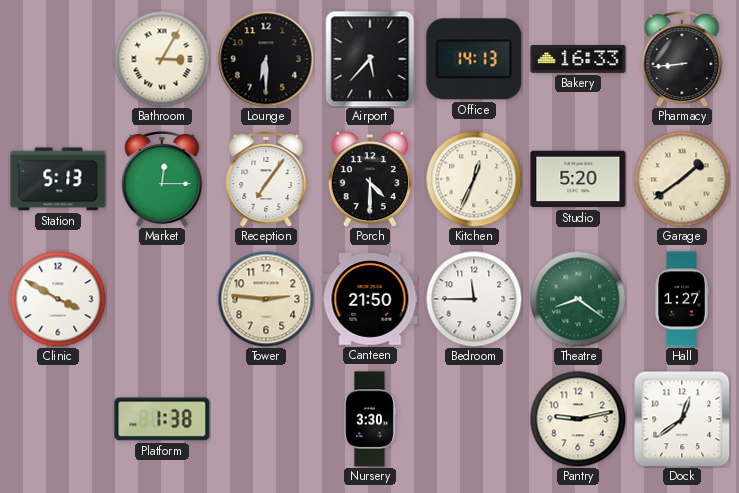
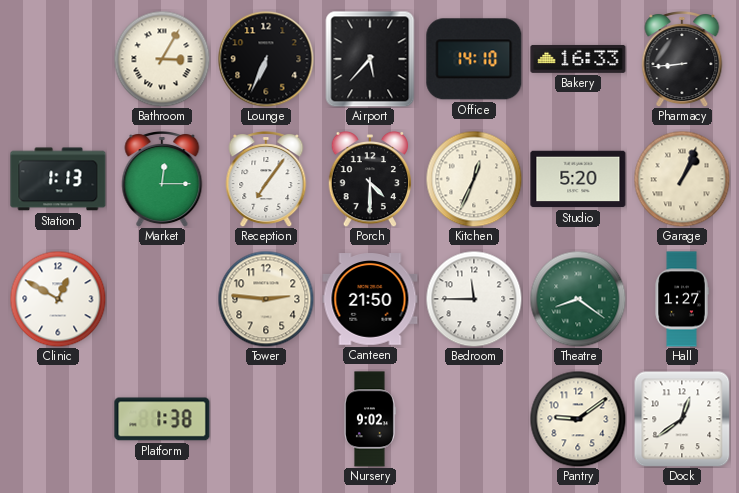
Lounge: 6:30 -> 6:34 (266, 59)
Office: 14:13 -> 14:10 (474, 59)
Station: 5:13 -> 1:13 (58, 179)
Garage: 1:39 -> 1:04 (682, 179)
Clinic: 3:50 -> 12:50 (58, 299)
Nursery: 3:30 -> 9:02 (370, 419)
Pantry: 9:13 -> 9:09 (578, 419)
